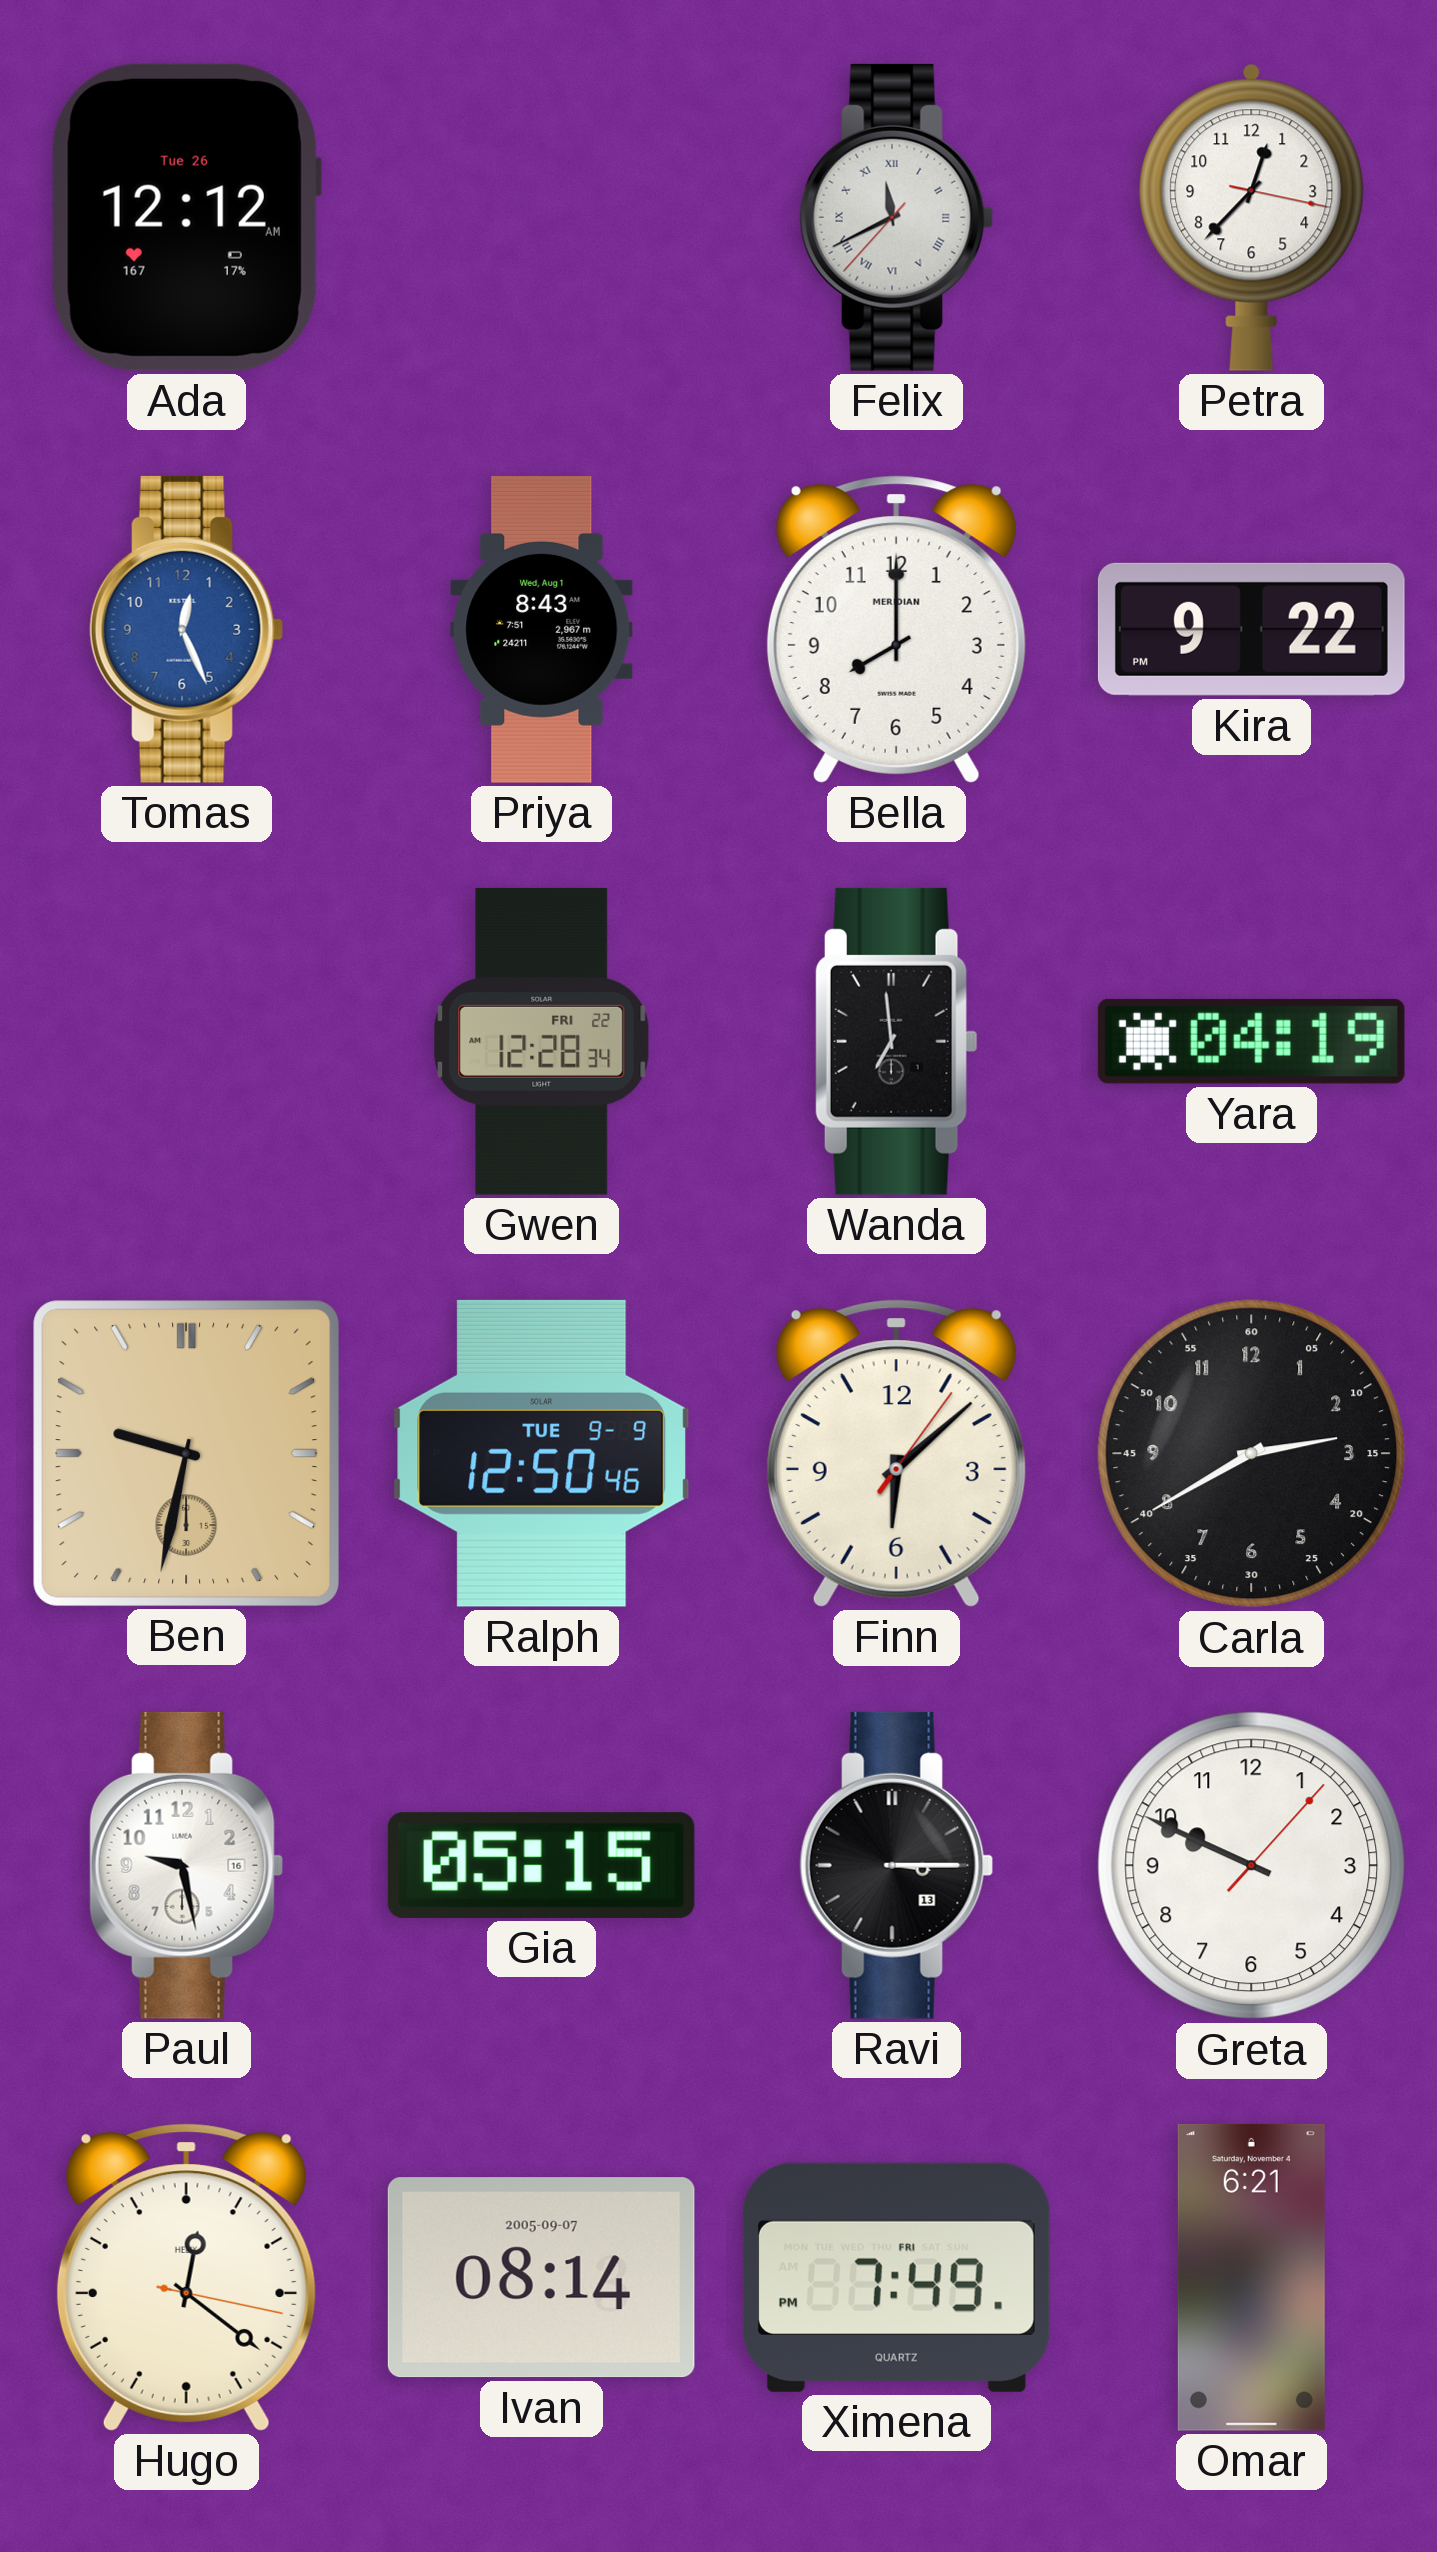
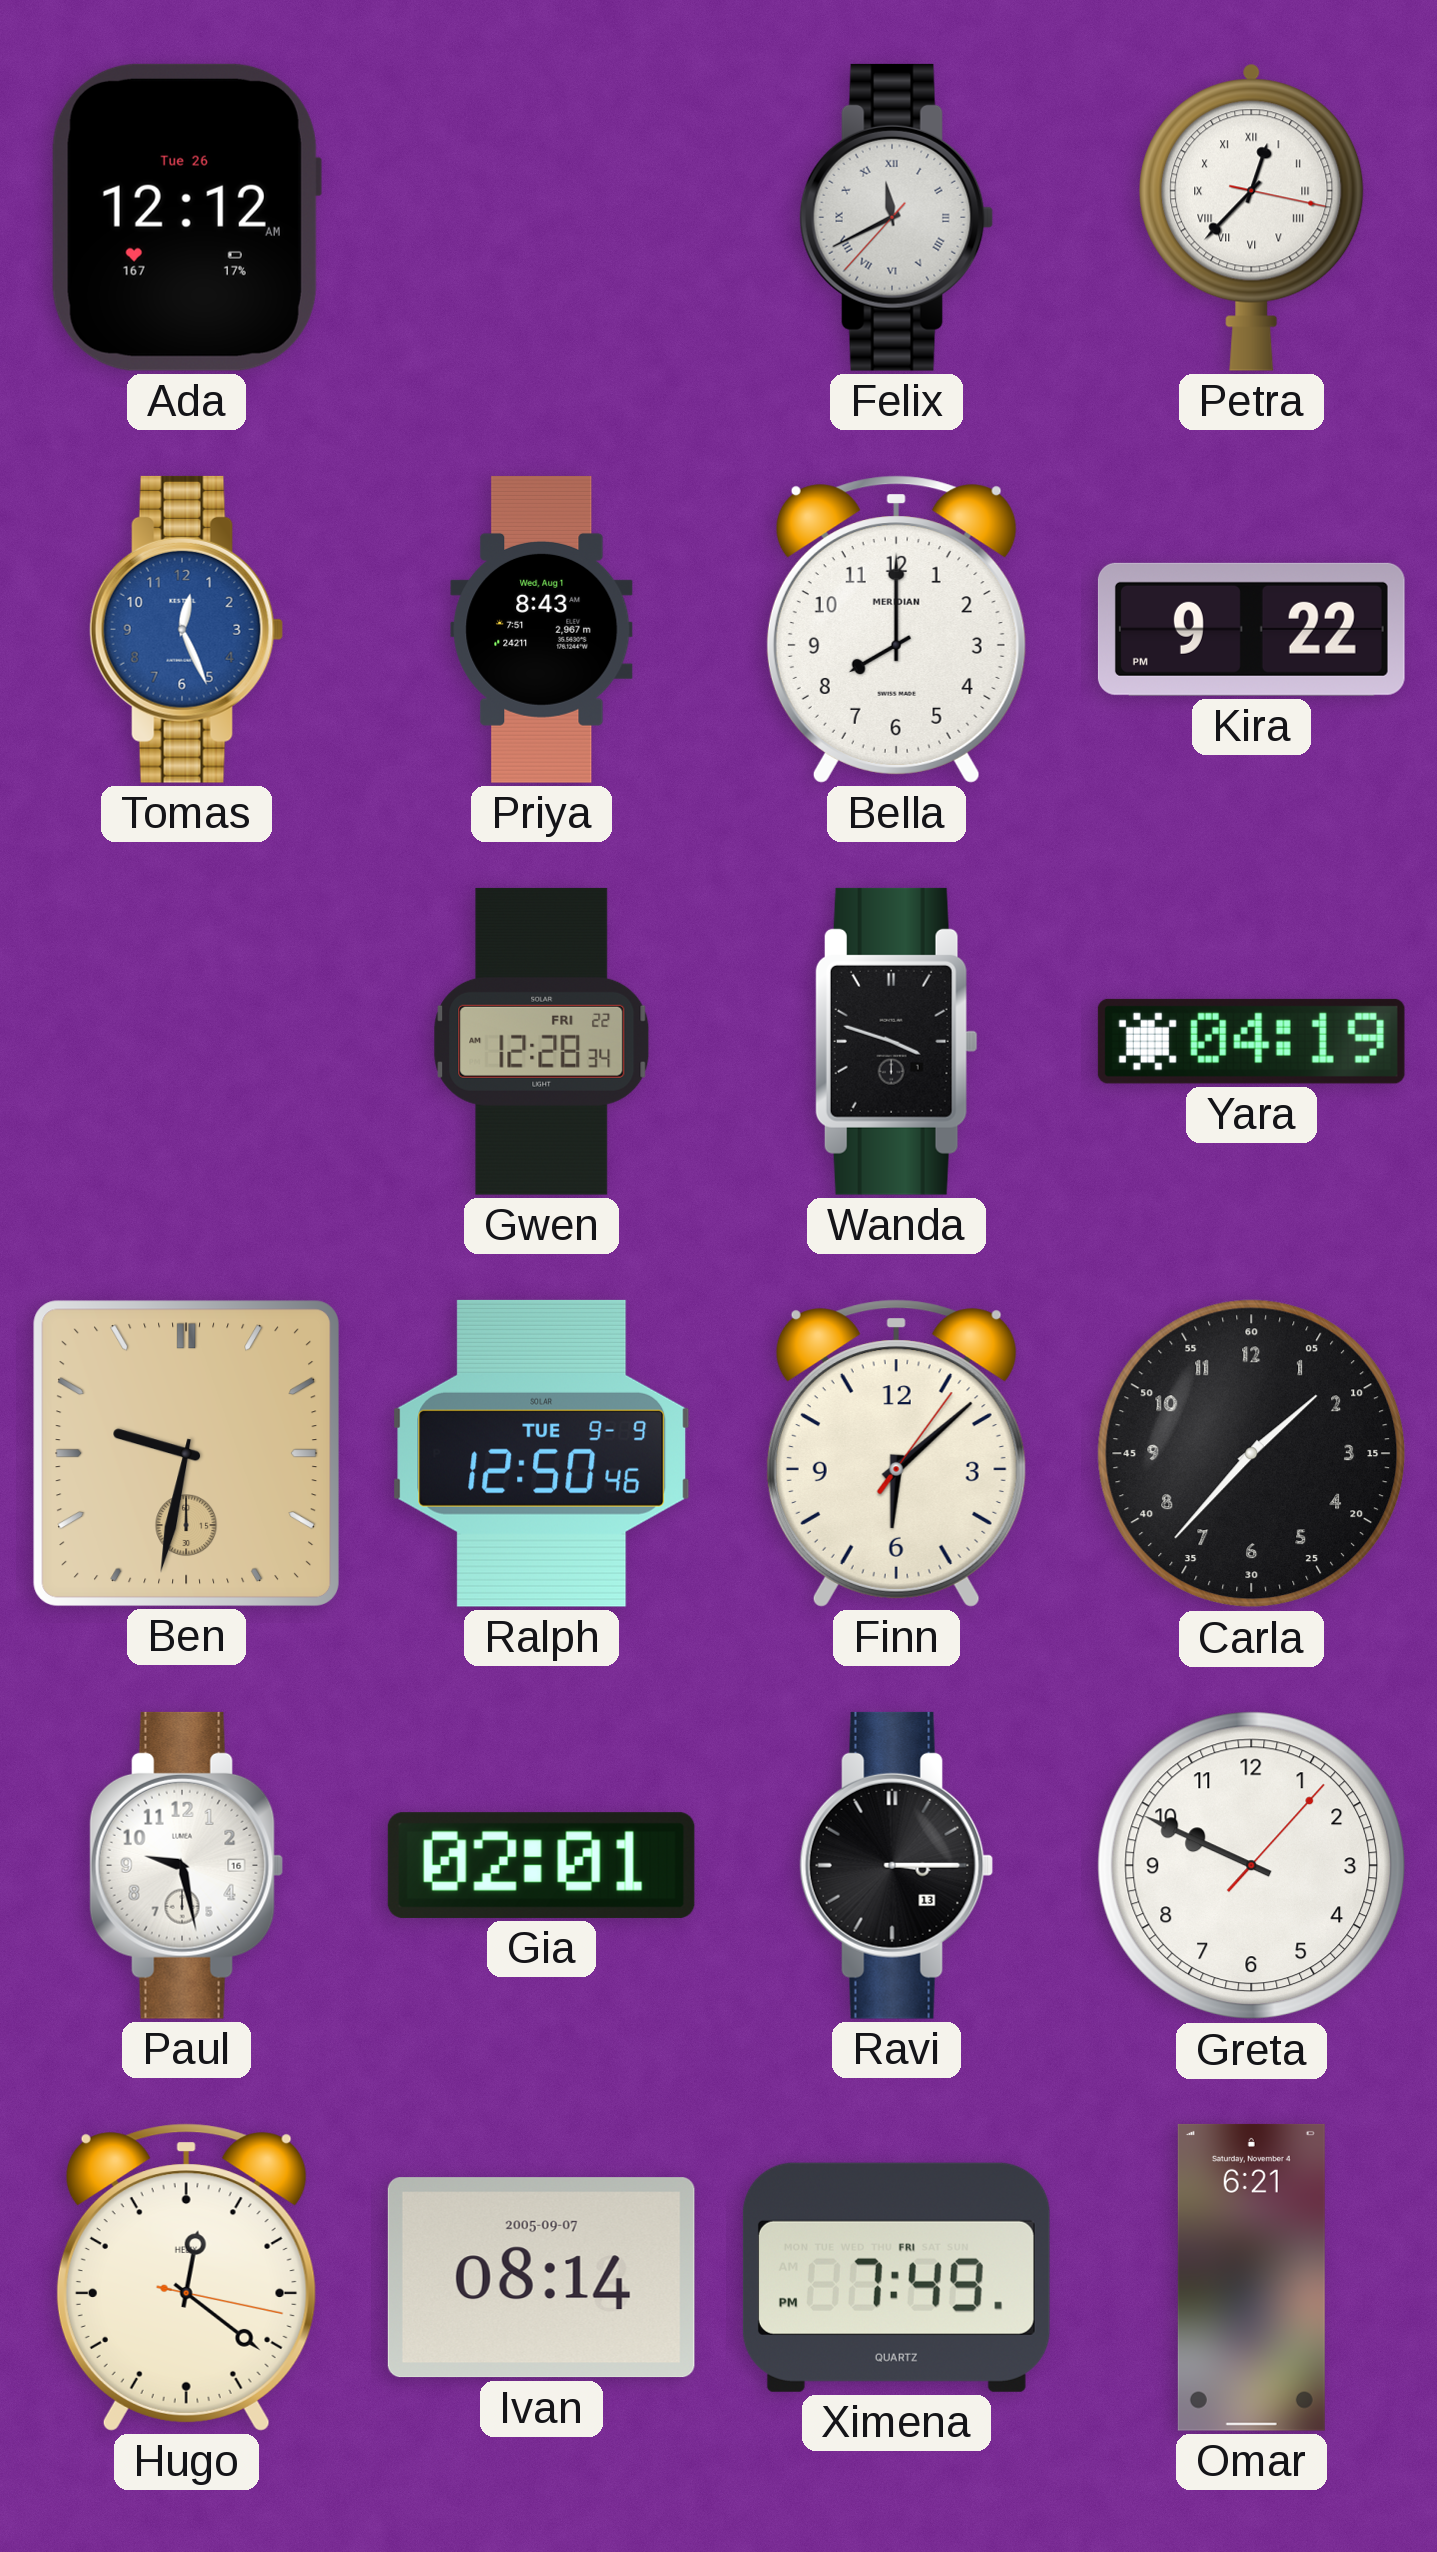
Petra numerals: Arabic -> Roman (1252, 217)
Wanda: 6:59 -> 3:48 (896, 1041)
Carla: 2:40 -> 1:37 (1252, 1454)
Gia: 05:15 -> 02:01 (541, 1865)
